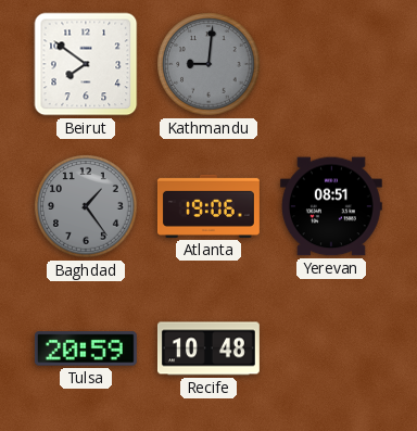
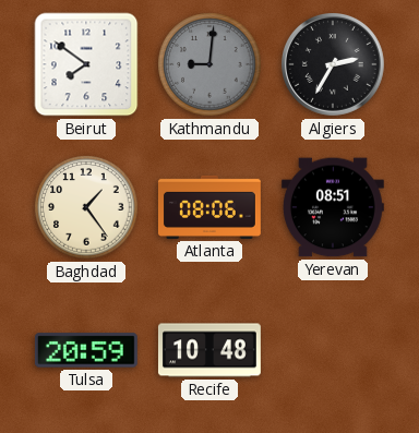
Algiers: none -> 2:35 (334, 65)
Baghdad dial: grey -> cream (86, 207)
Atlanta: 19:06 -> 08:06 (209, 207)
